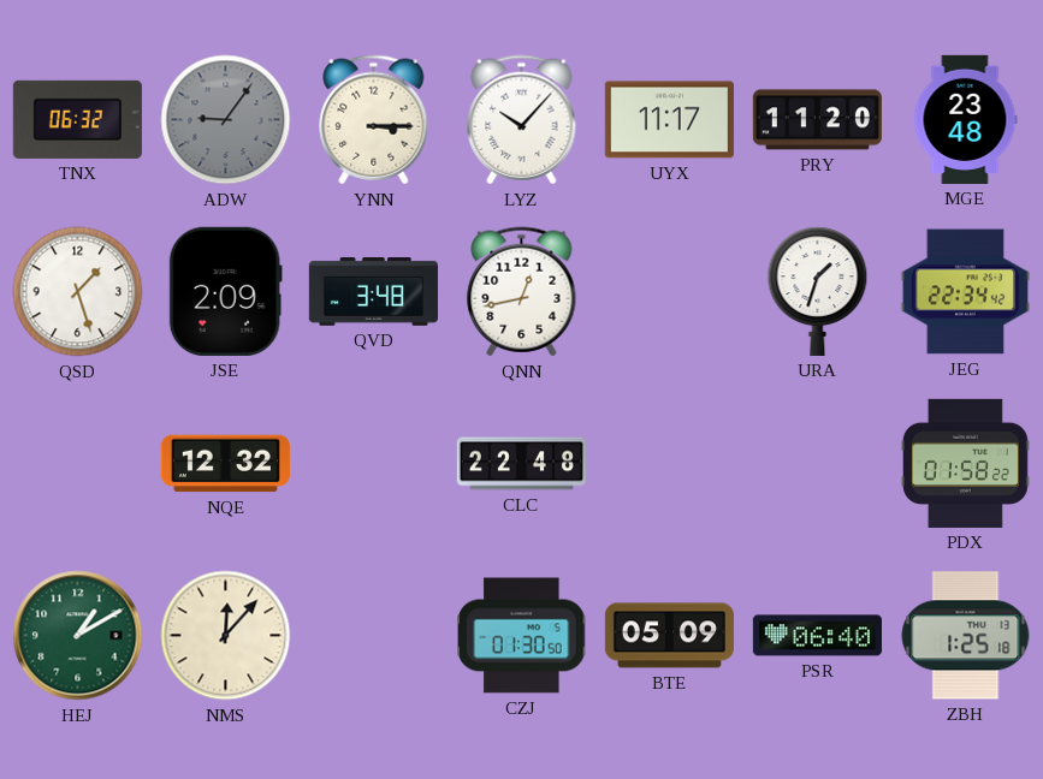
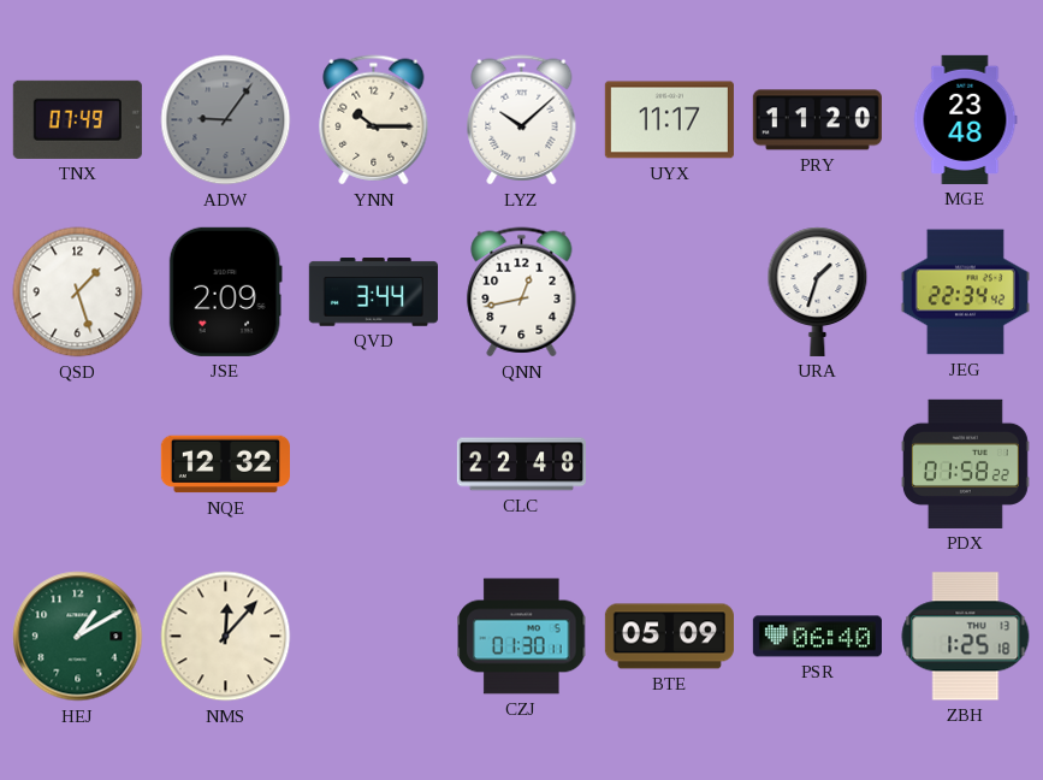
TNX: 06:32 -> 07:49 (77, 119)
YNN: 3:15 -> 10:15 (374, 120)
LYZ: 10:07 -> 10:08 (522, 120)
QVD: 3:48 -> 3:44 (373, 292)
CZJ: 01:30:50 -> 01:30:11 (522, 637)
